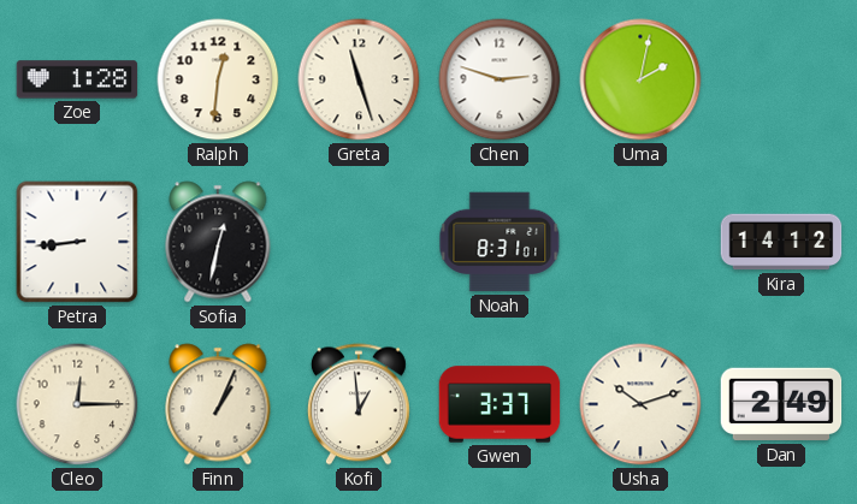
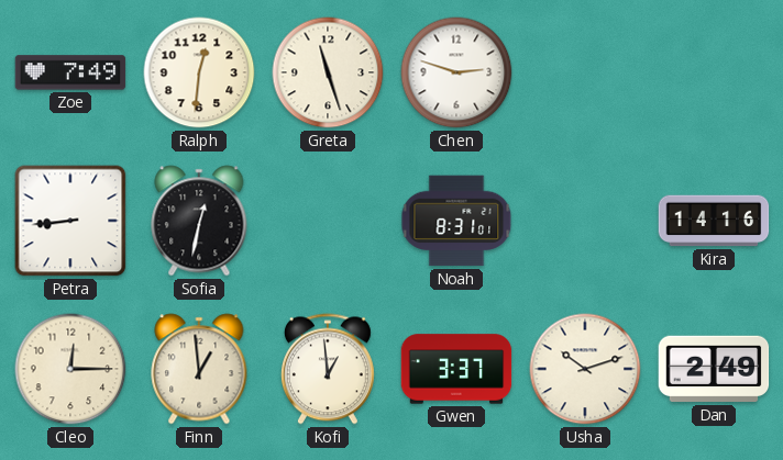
Zoe: 1:28 -> 7:49 (70, 72)
Uma: 2:02 -> none (640, 79)
Kira: 14:12 -> 14:16 (714, 221)
Finn: 1:04 -> 12:59 (199, 369)
